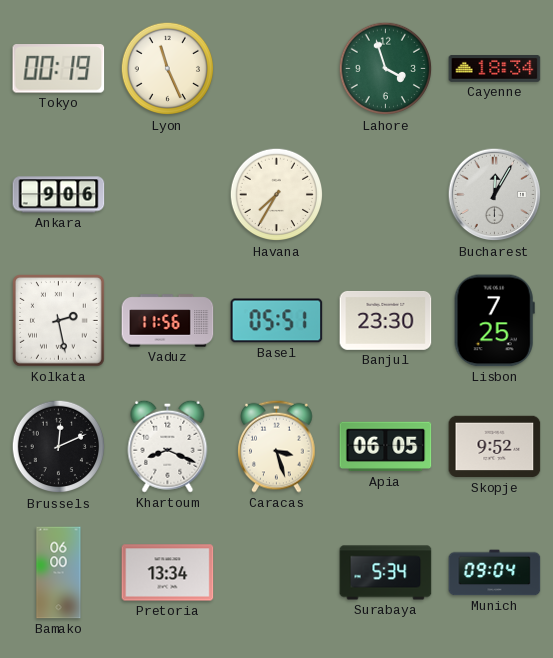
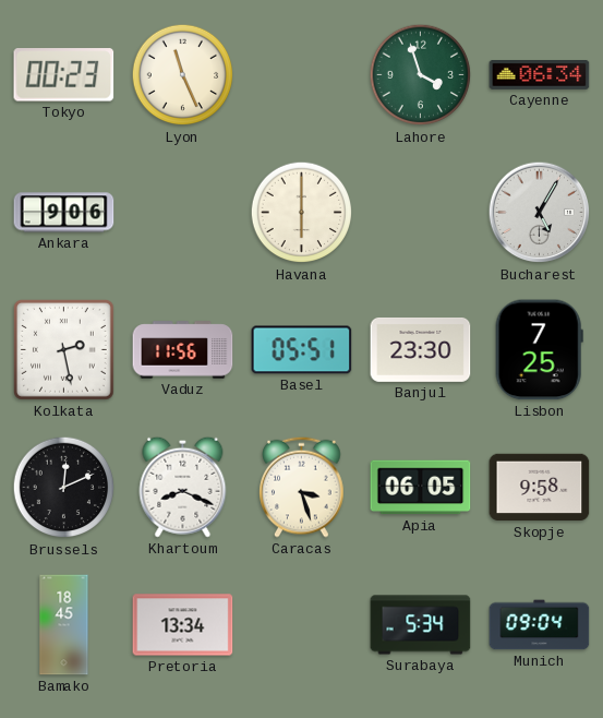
Tokyo: 00:19 -> 00:23 (64, 75)
Cayenne: 18:34 -> 06:34 (540, 75)
Havana: 7:35 -> 6:00 (302, 213)
Bucharest: 12:05 -> 5:05 (540, 213)
Skopje: 9:52 -> 9:58 (540, 488)
Bamako: 06:00 -> 18:45 (64, 625)
